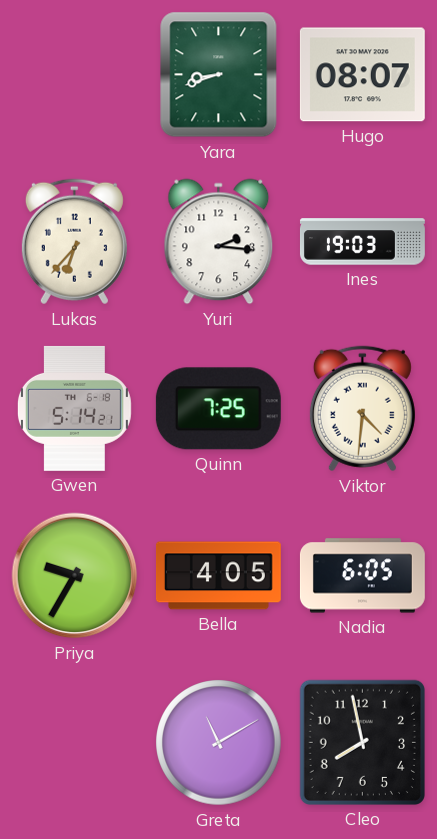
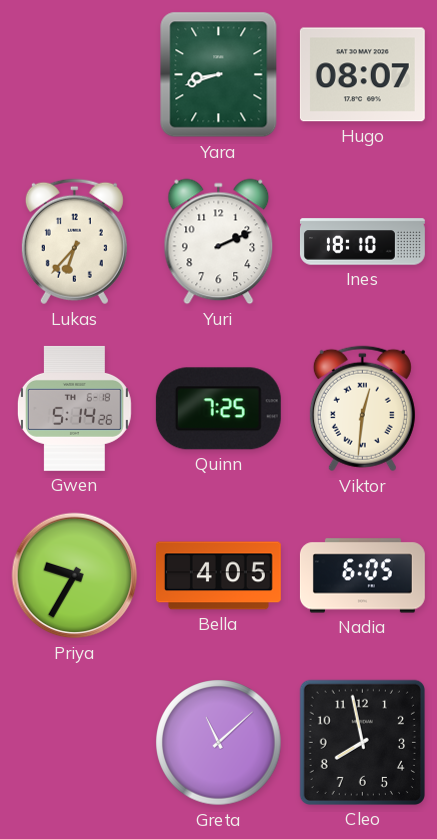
Yuri: 2:16 -> 2:11 (219, 242)
Ines: 19:03 -> 18:10 (362, 242)
Gwen: 5:14:21 -> 5:14:26 (74, 408)
Viktor: 4:31 -> 12:31 (362, 409)
Greta: 11:10 -> 11:08 (219, 743)
